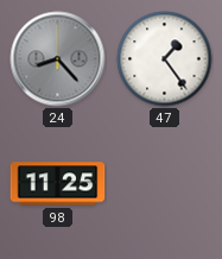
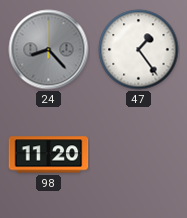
98: 11:25 -> 11:20 (49, 155)
